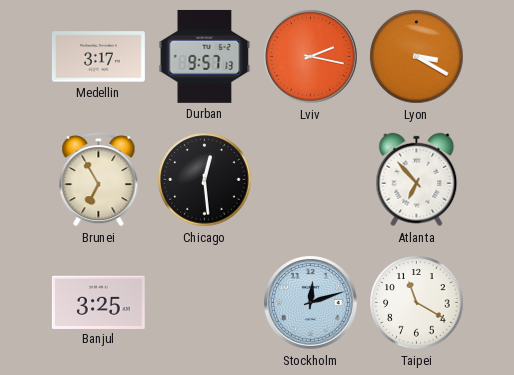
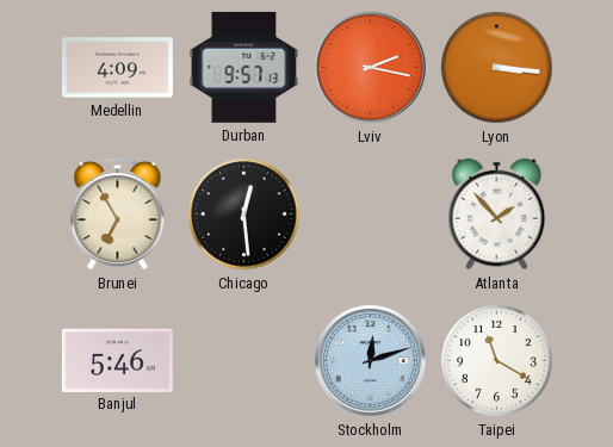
Medellin: 3:17 -> 4:09 (117, 68)
Lyon: 3:20 -> 3:16 (497, 68)
Atlanta: 6:53 -> 1:53 (497, 215)
Banjul: 3:25 -> 5:46 (117, 360)
